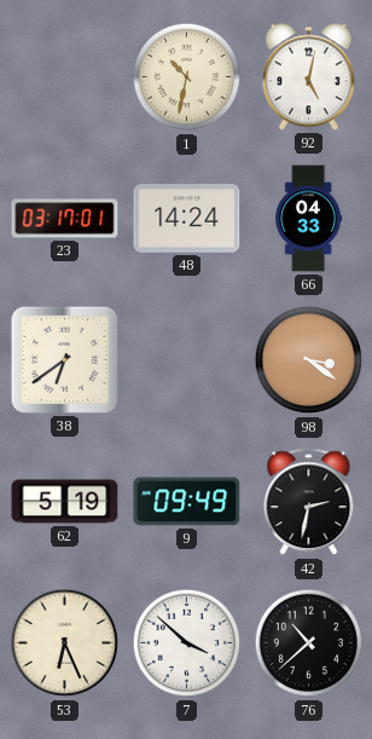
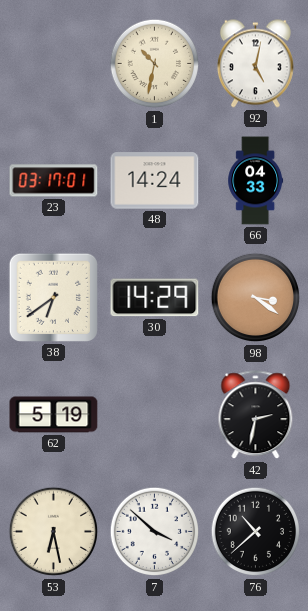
30: none -> 14:29 (155, 298)
9: 09:49 -> none (187, 502)
53: 6:26 -> 6:28 (54, 532)
